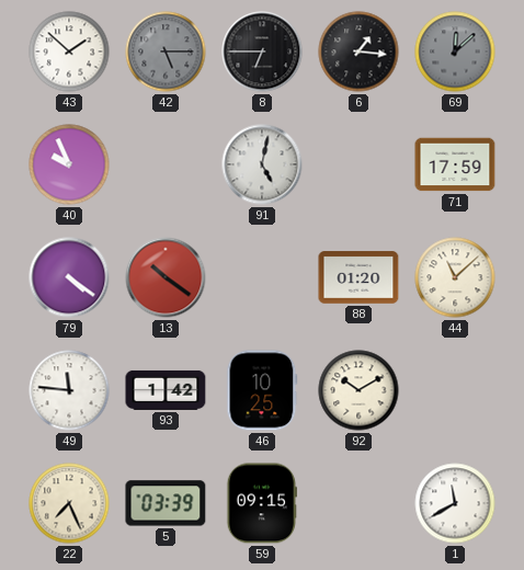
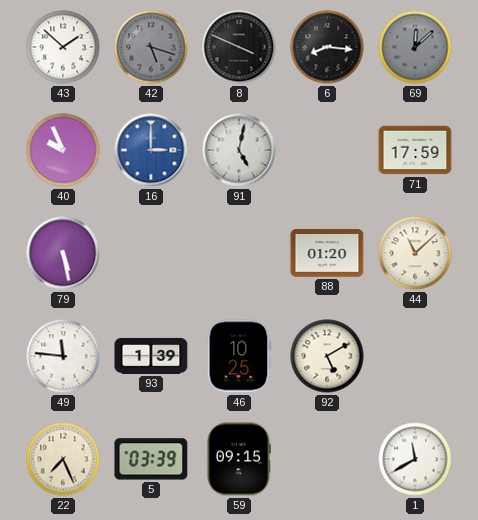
42: 5:15 -> 5:18 (151, 47)
8: 6:45 -> 3:49 (239, 47)
6: 1:16 -> 8:16 (327, 47)
16: none -> 3:00 (151, 150)
79: 4:21 -> 5:28 (63, 253)
13: 10:21 -> none (166, 277)
93: 1:42 -> 1:39 (151, 356)
92: 10:10 -> 5:10 (327, 356)
